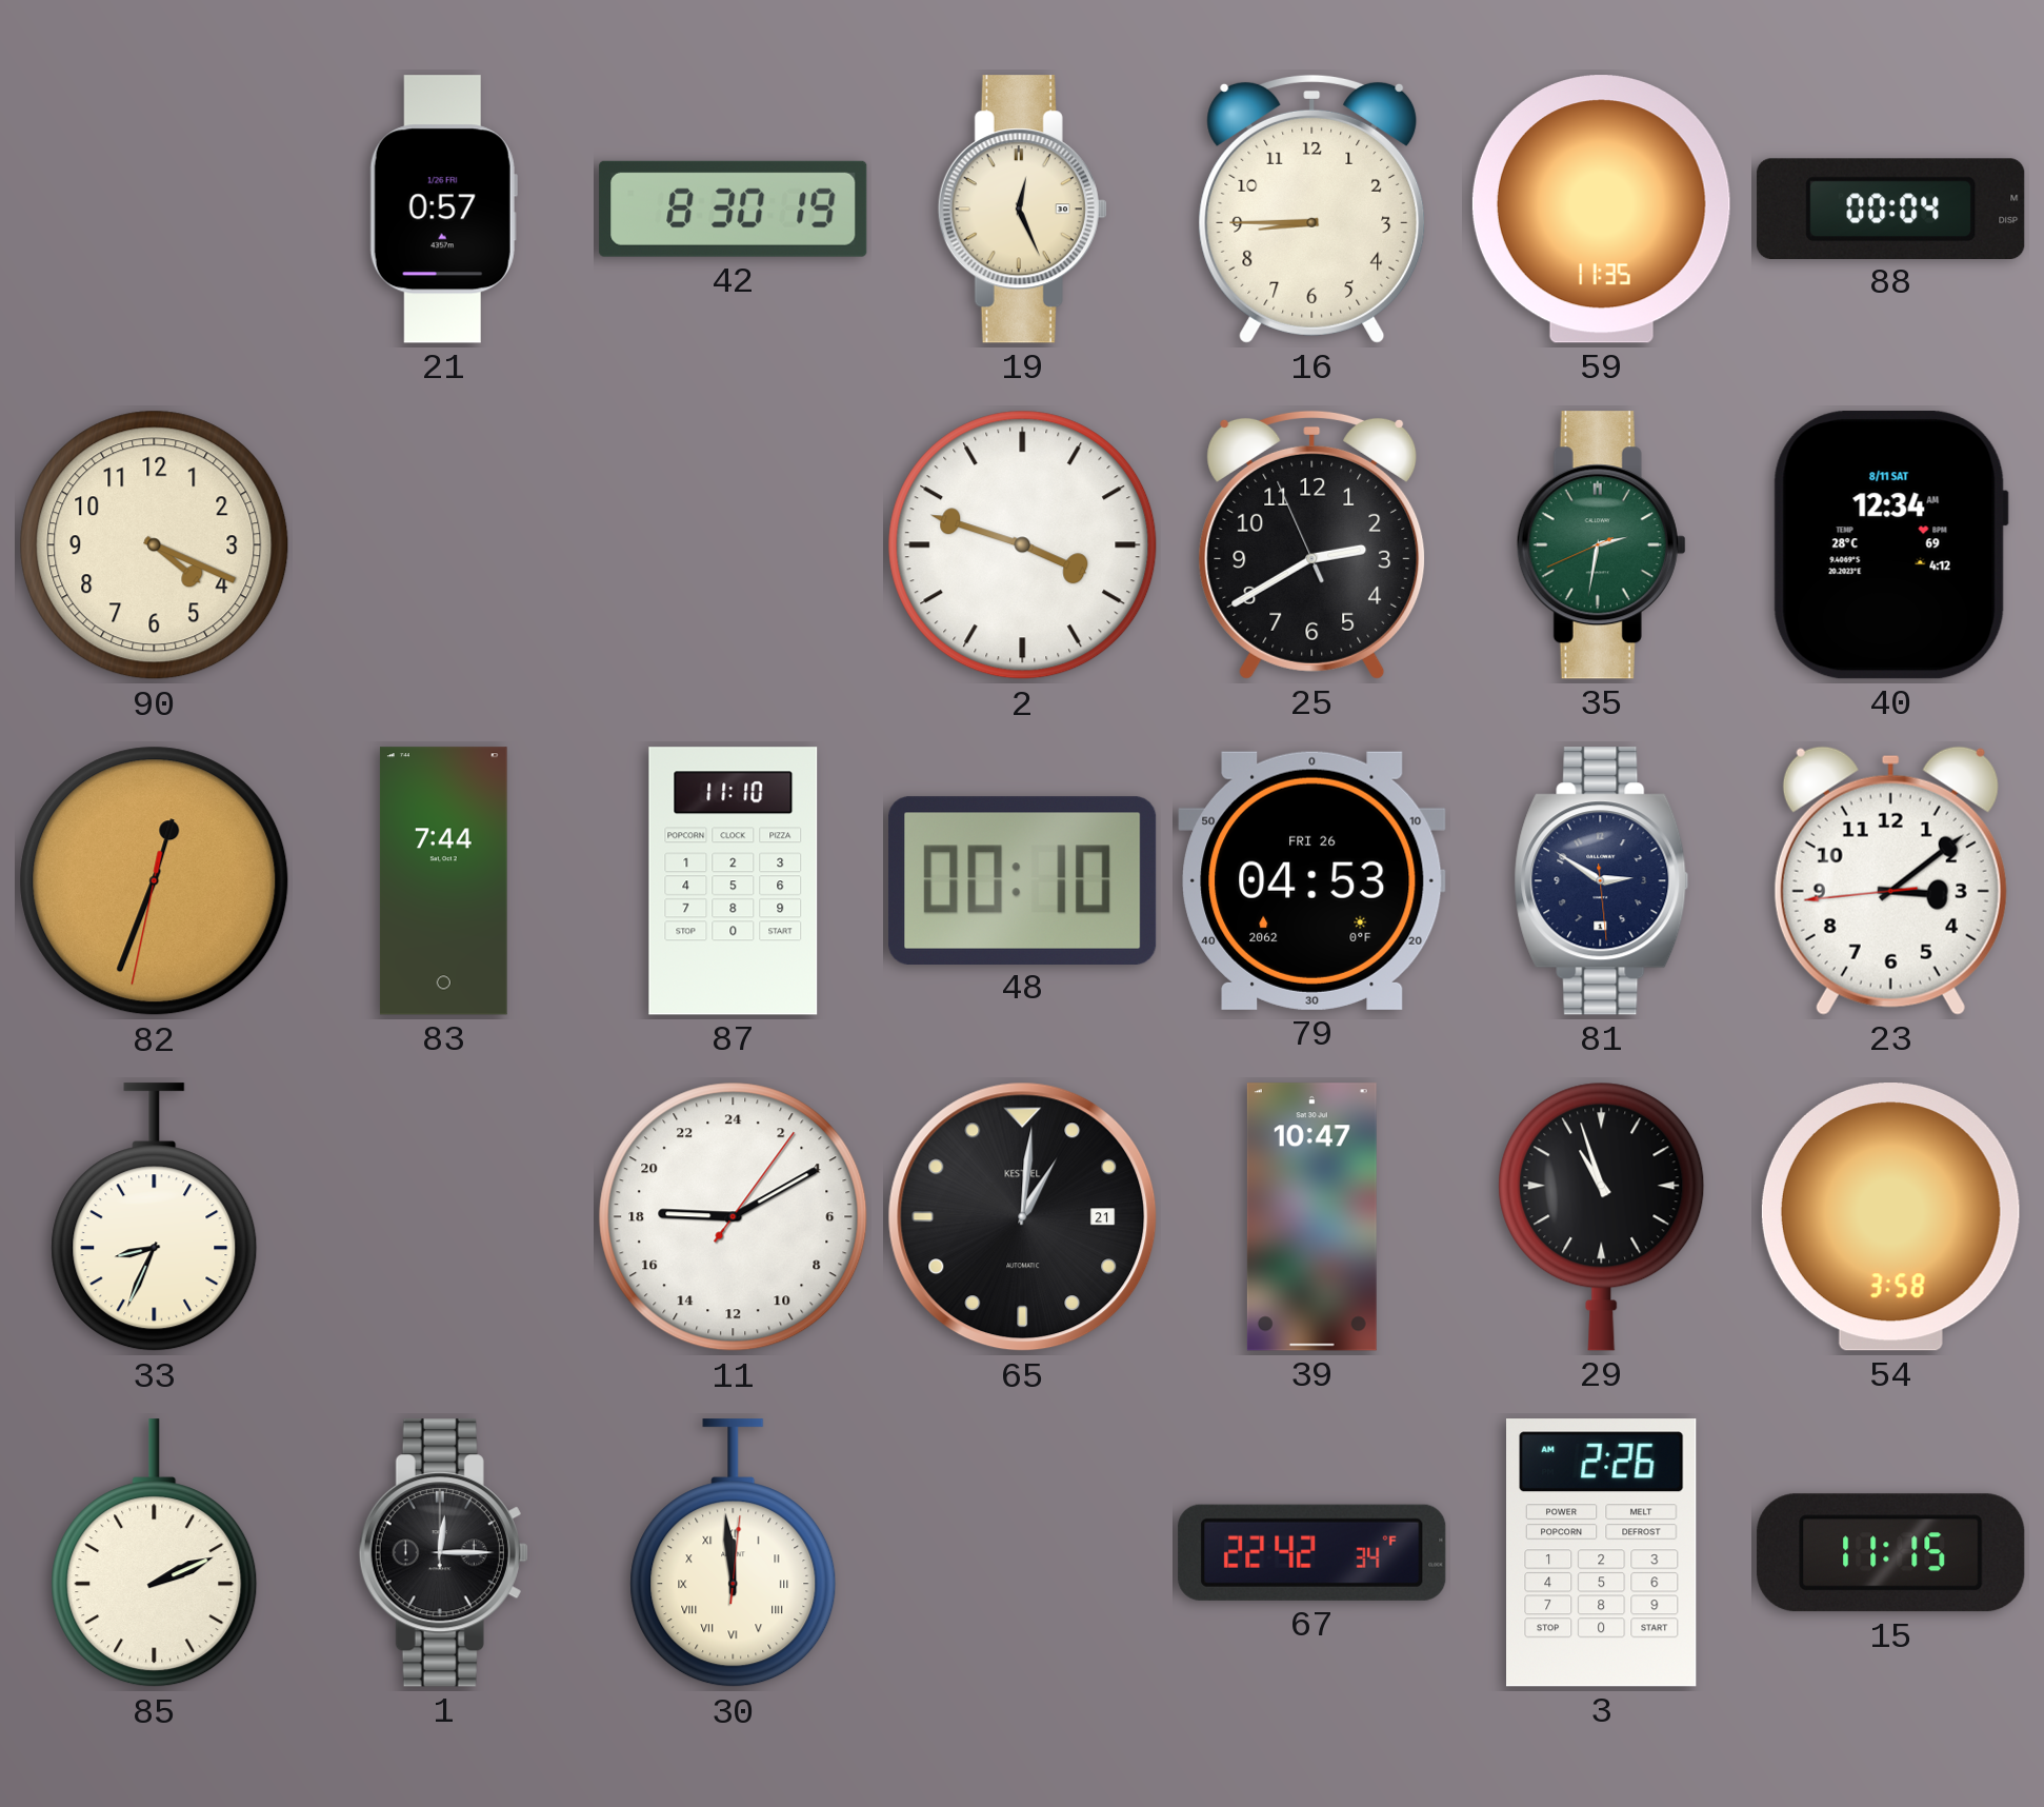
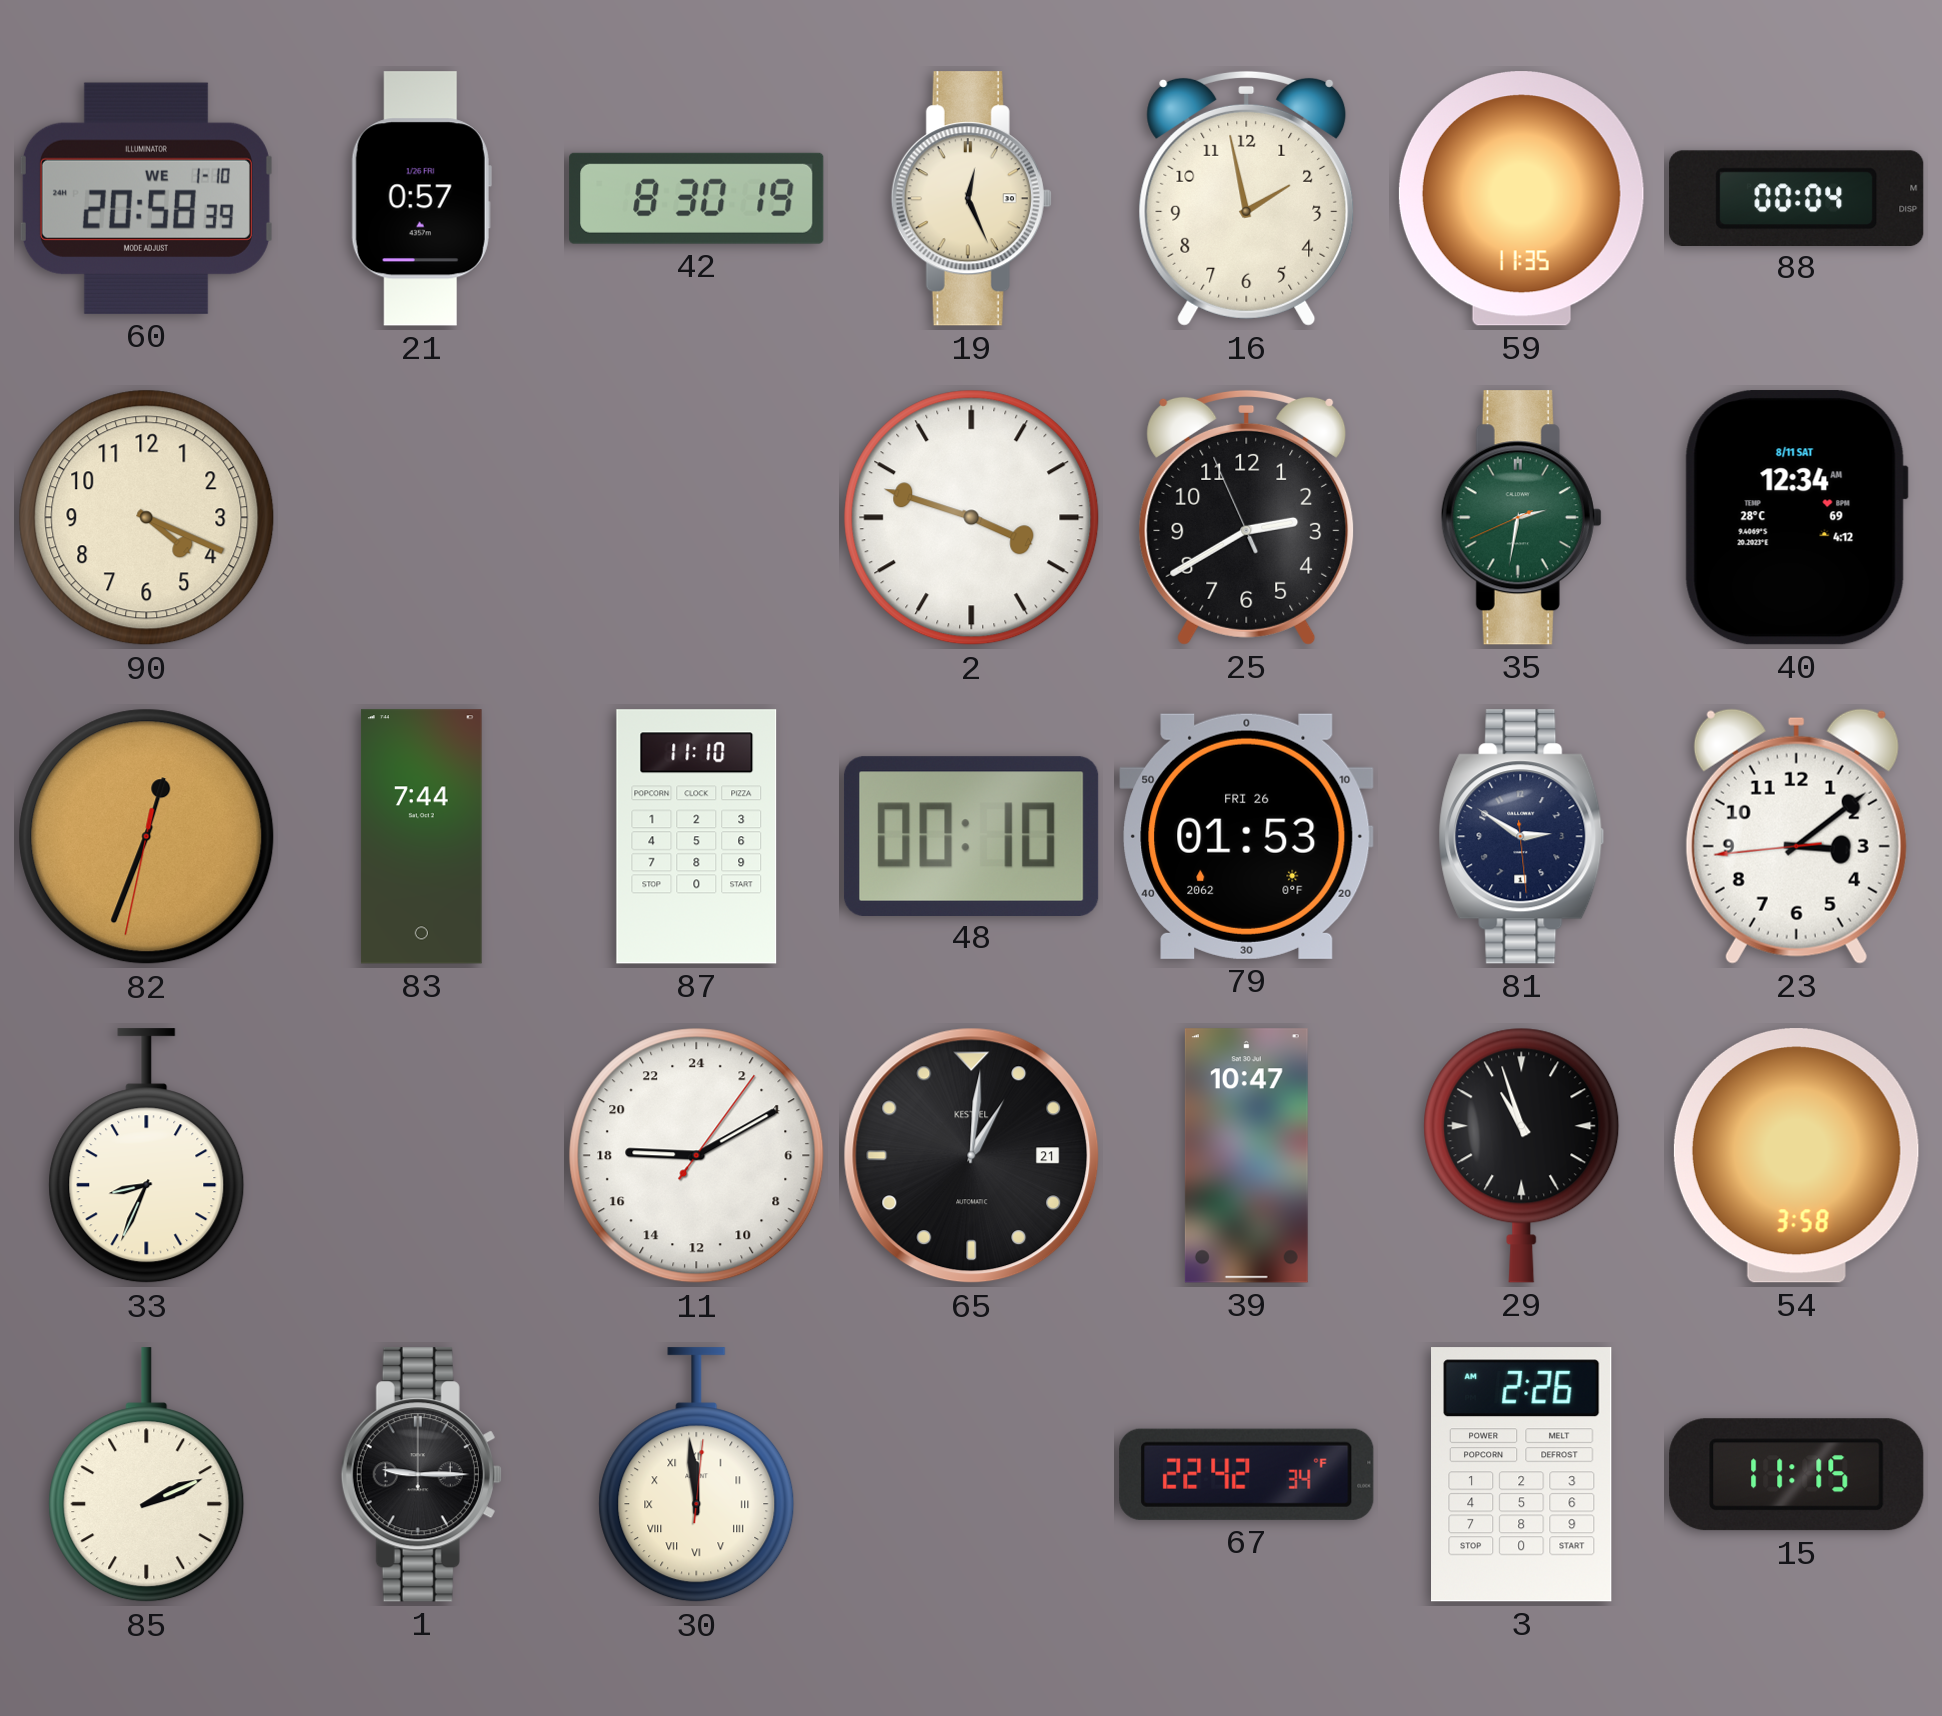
60: none -> 20:58 (146, 198)
16: 8:45 -> 1:58 (1247, 198)
79: 04:53 -> 01:53 (1247, 836)
1: 12:15 -> 9:15 (421, 1475)
